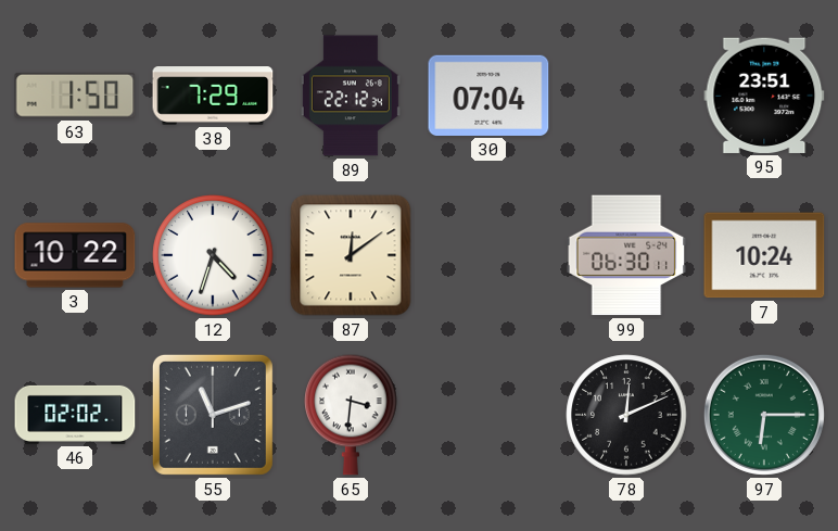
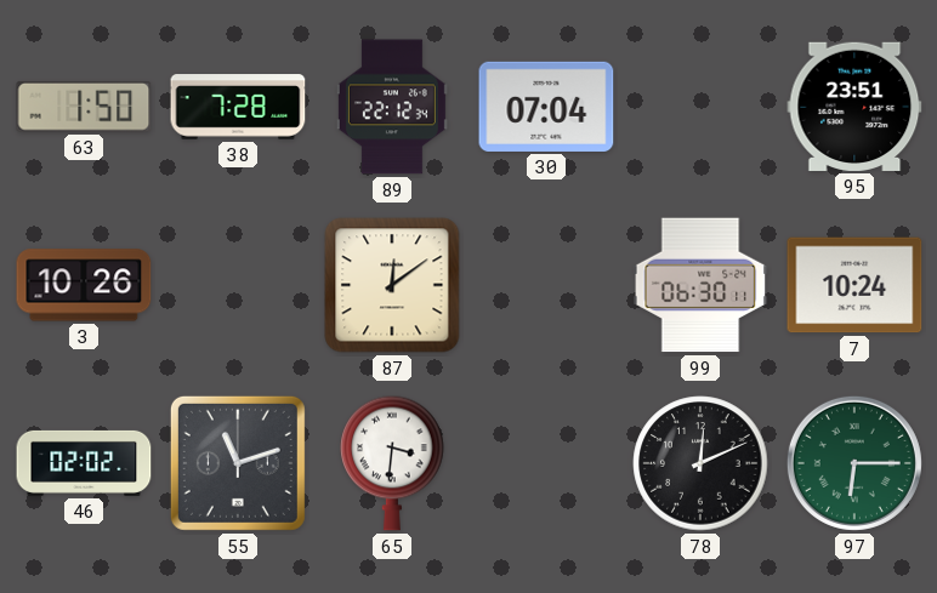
38: 7:29 -> 7:28 (238, 107)
3: 10:22 -> 10:26 (84, 285)
12: 4:33 -> none (213, 255)
